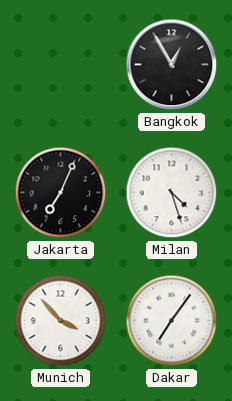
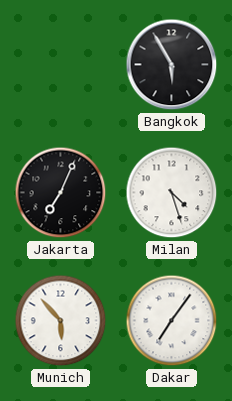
Bangkok: 12:55 -> 5:55 (172, 65)
Munich: 3:53 -> 5:53 (61, 321)
